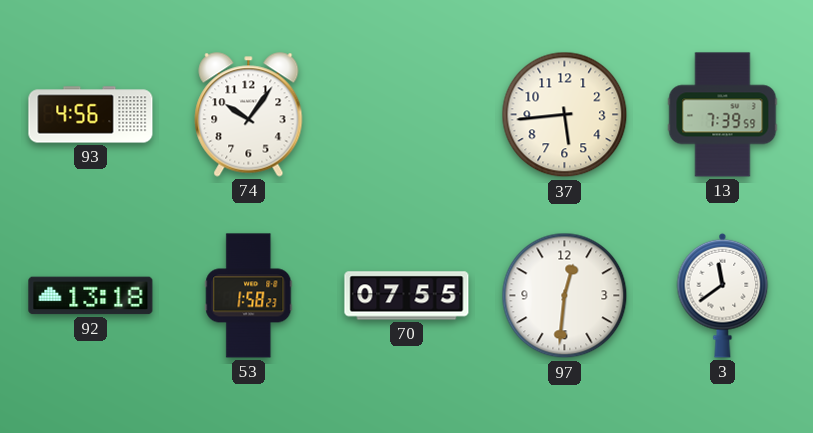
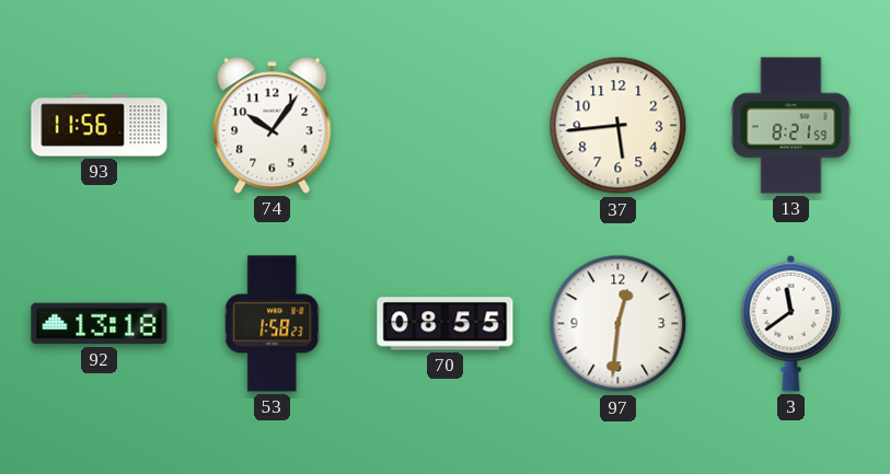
93: 4:56 -> 11:56 (100, 126)
13: 7:39 -> 8:21 (791, 126)
70: 07:55 -> 08:55 (446, 324)
